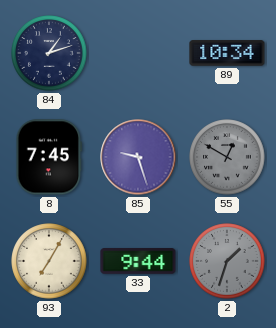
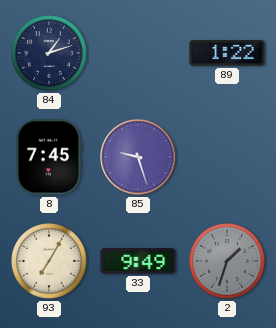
89: 10:34 -> 1:22 (227, 53)
55: 12:50 -> none (227, 157)
33: 9:44 -> 9:49 (138, 261)
